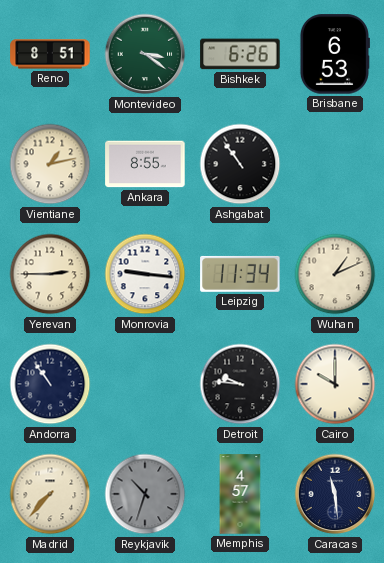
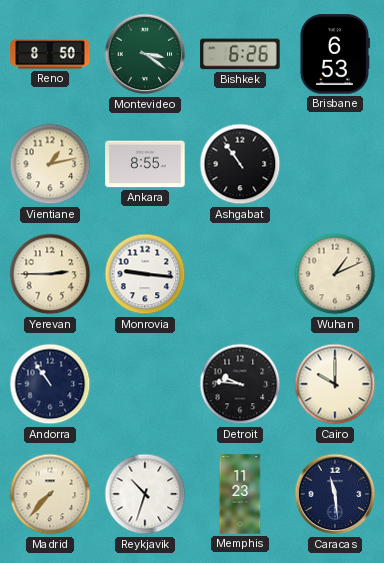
Reno: 8:51 -> 8:50 (50, 54)
Leipzig: 11:34 -> none (240, 274)
Reykjavik dial: grey -> white (145, 494)
Memphis: 4:57 -> 11:23 (240, 494)
